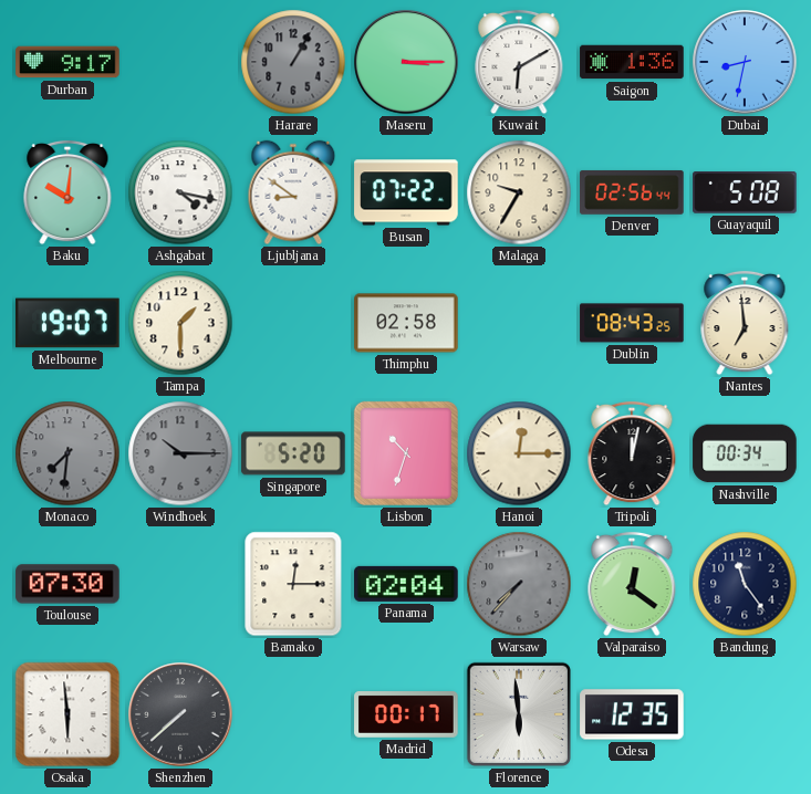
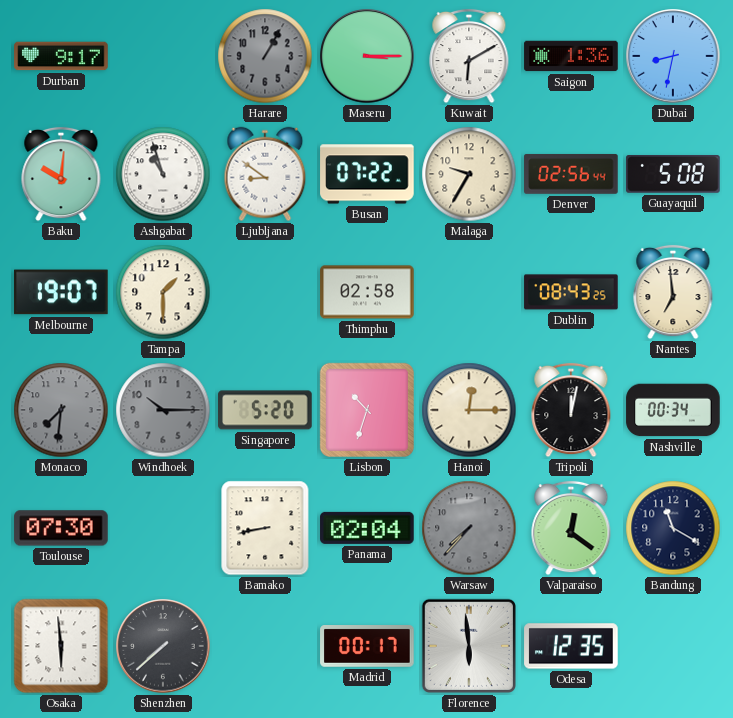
Ashgabat: 4:17 -> 10:57 (163, 174)
Bamako: 12:15 -> 8:43 (265, 528)
Bandung: 11:24 -> 11:20 (673, 528)
